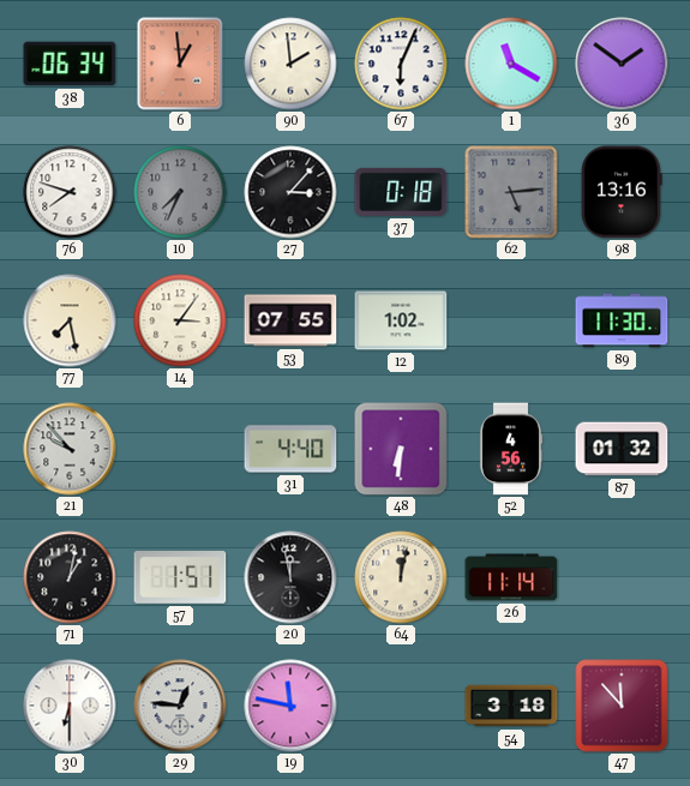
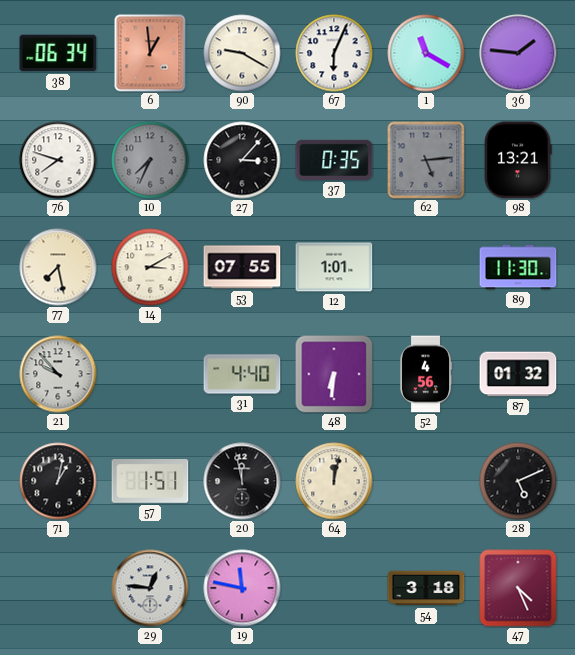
90: 1:59 -> 9:20 (242, 53)
36: 1:51 -> 1:46 (518, 53)
37: 0:18 -> 0:35 (334, 160)
98: 13:16 -> 13:21 (518, 160)
14: 3:06 -> 3:10 (150, 267)
12: 1:02 -> 1:01 (334, 267)
26: 11:14 -> none (511, 577)
28: none -> 5:11 (518, 481)
30: 6:30 -> none (70, 706)
47: 11:53 -> 4:26 (518, 588)
